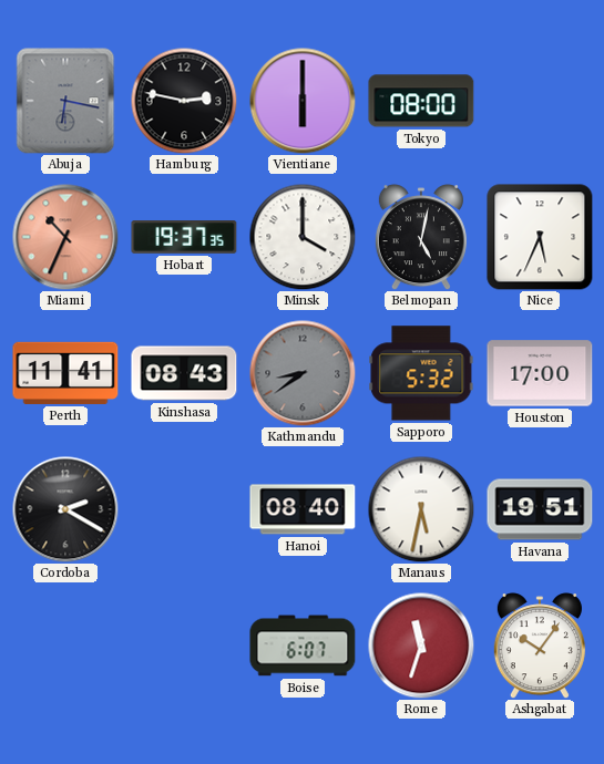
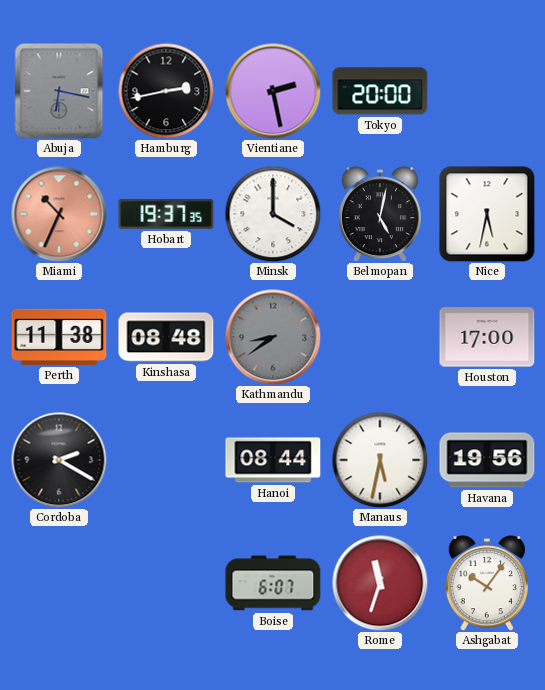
Hamburg: 2:47 -> 2:43 (166, 91)
Vientiane: 6:00 -> 2:28 (273, 91)
Tokyo: 08:00 -> 20:00 (380, 91)
Nice: 5:34 -> 5:32 (487, 214)
Perth: 11:41 -> 11:38 (59, 337)
Kinshasa: 08:43 -> 08:48 (166, 337)
Sapporo: 5:32 -> none (421, 373)
Hanoi: 08:40 -> 08:44 (273, 460)
Havana: 19:51 -> 19:56 (487, 460)
